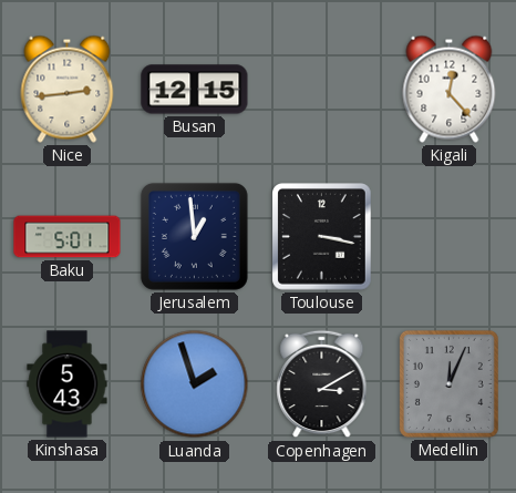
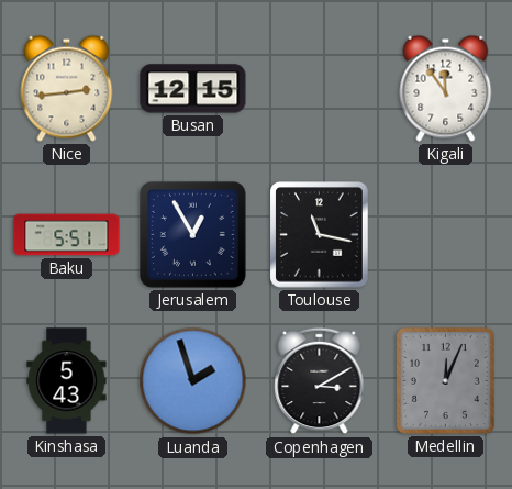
Kigali: 12:23 -> 11:54 (446, 88)
Baku: 5:01 -> 5:51 (67, 235)
Jerusalem: 12:59 -> 12:55 (192, 234)
Toulouse: 3:17 -> 11:17 (320, 235)
